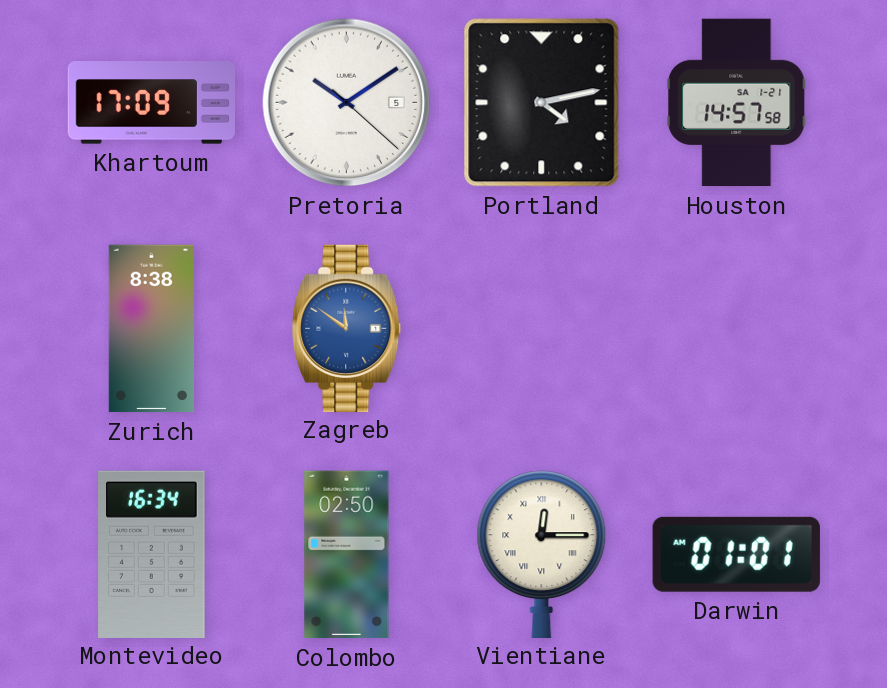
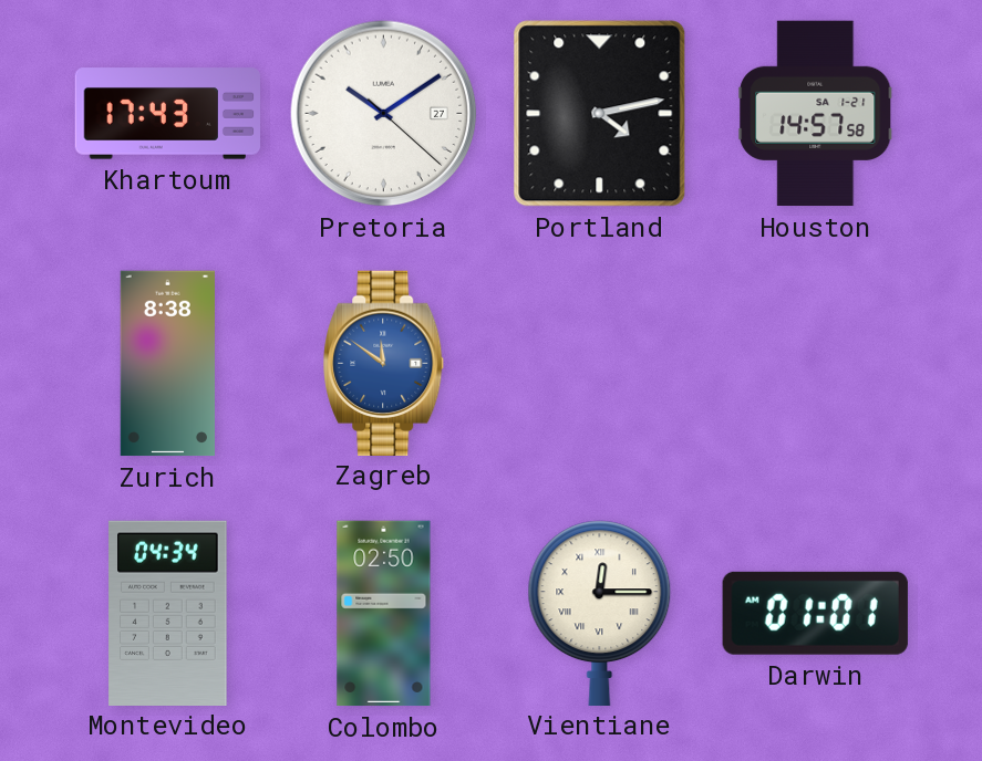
Khartoum: 17:09 -> 17:43 (167, 114)
Pretoria date: 5 -> 27 (384, 114)
Montevideo: 16:34 -> 04:34 (168, 613)
